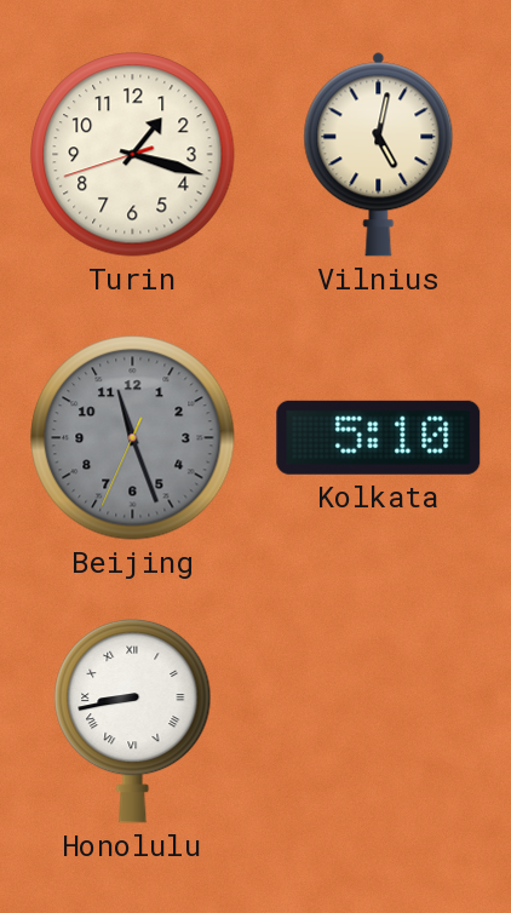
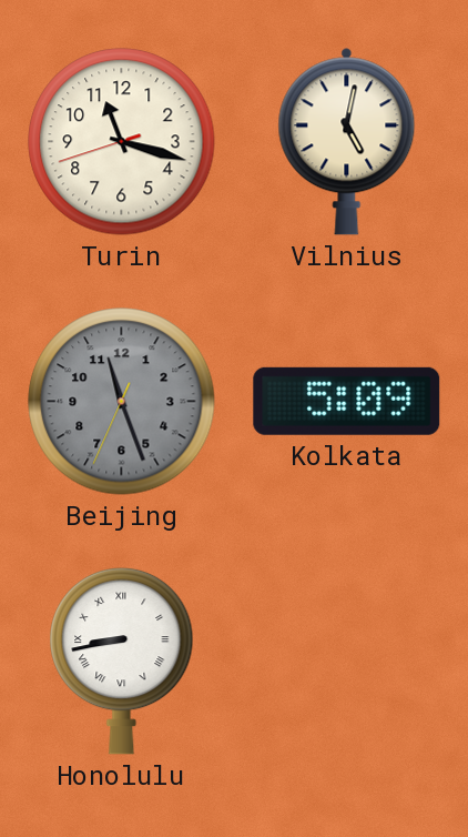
Turin: 1:17 -> 11:17 (122, 142)
Kolkata: 5:10 -> 5:09 (347, 401)
